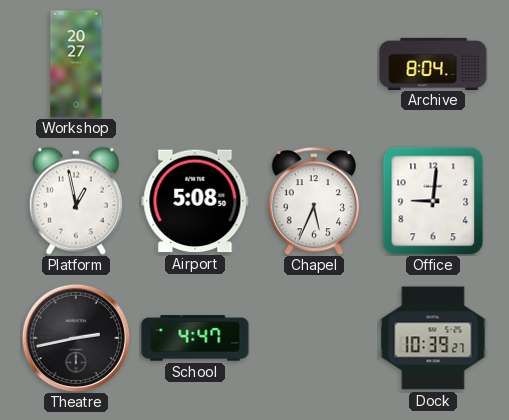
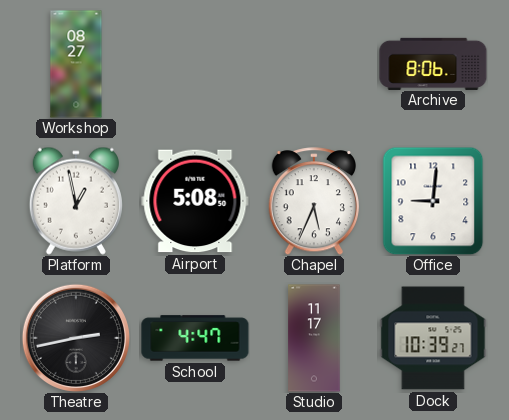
Workshop: 20:27 -> 08:27 (76, 64)
Archive: 8:04 -> 8:06 (433, 63)
Studio: none -> 11:17 (314, 338)
